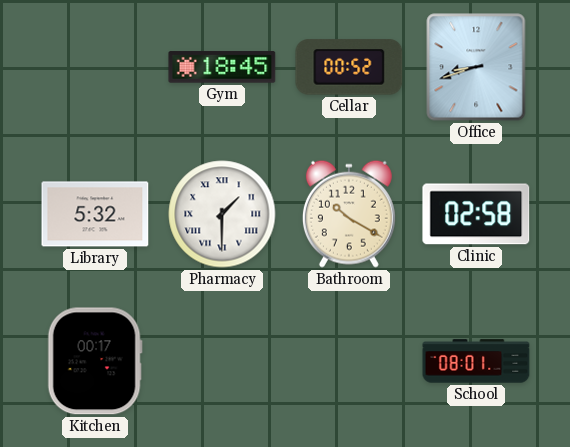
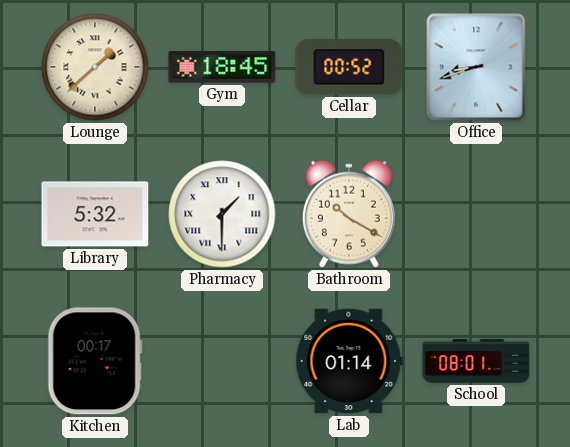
Lounge: none -> 1:38 (95, 67)
Clinic: 02:58 -> none (476, 214)
Lab: none -> 01:14 (349, 361)
